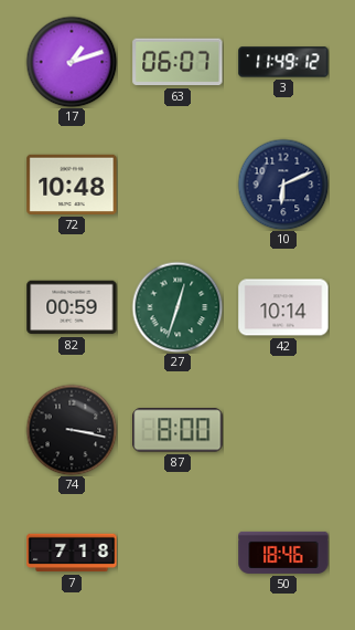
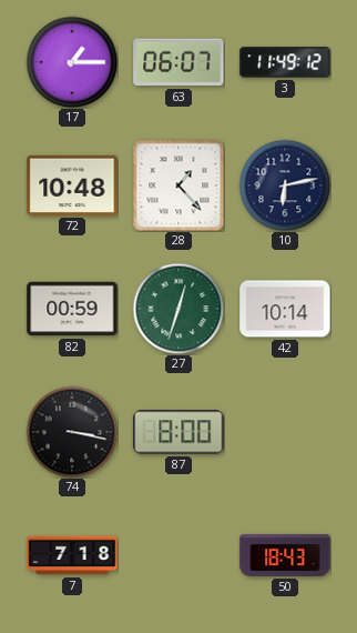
17: 1:12 -> 1:15 (72, 62)
28: none -> 1:23 (178, 185)
10: 6:11 -> 6:13 (285, 185)
50: 18:46 -> 18:43 (285, 555)
